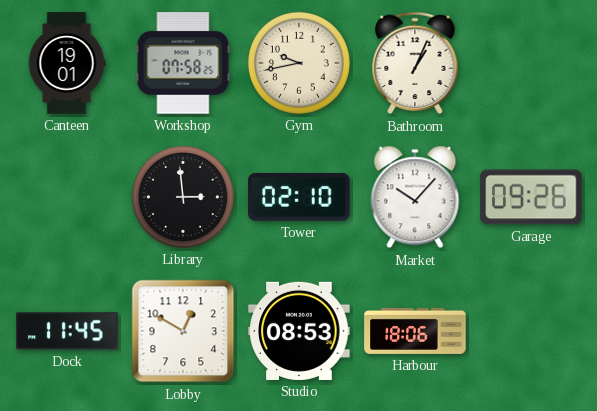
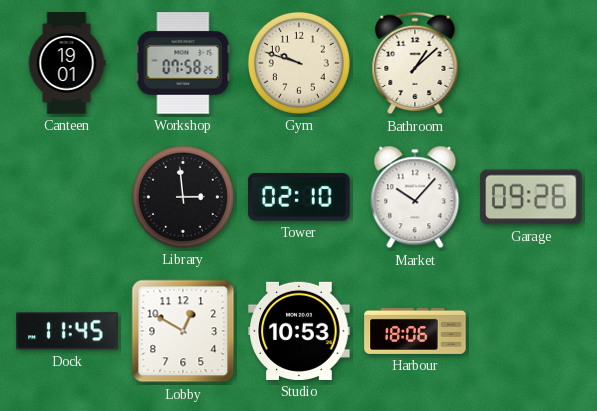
Gym: 9:43 -> 9:48 (299, 63)
Bathroom: 1:04 -> 1:08 (415, 63)
Studio: 08:53 -> 10:53 (299, 331)
